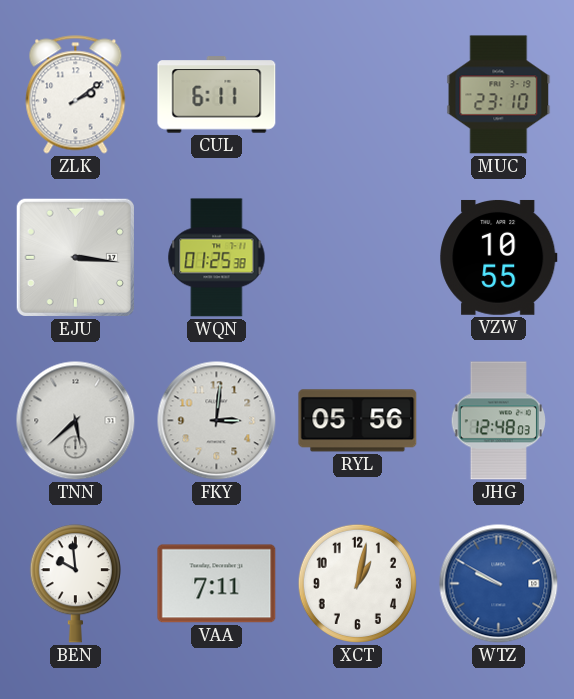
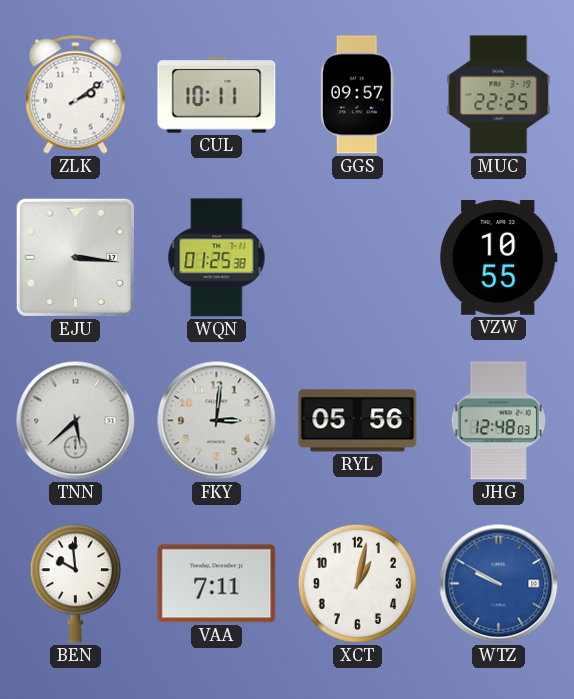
CUL: 6:11 -> 10:11 (217, 95)
GGS: none -> 09:57 (357, 95)
MUC: 23:10 -> 22:25 (499, 95)
